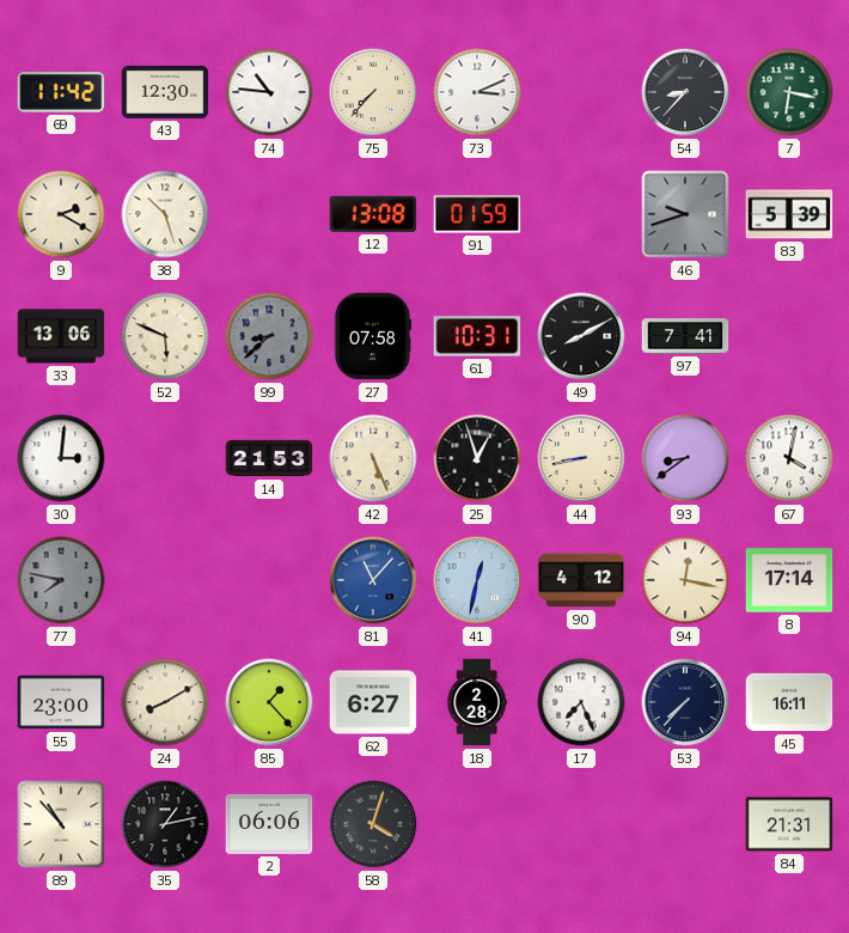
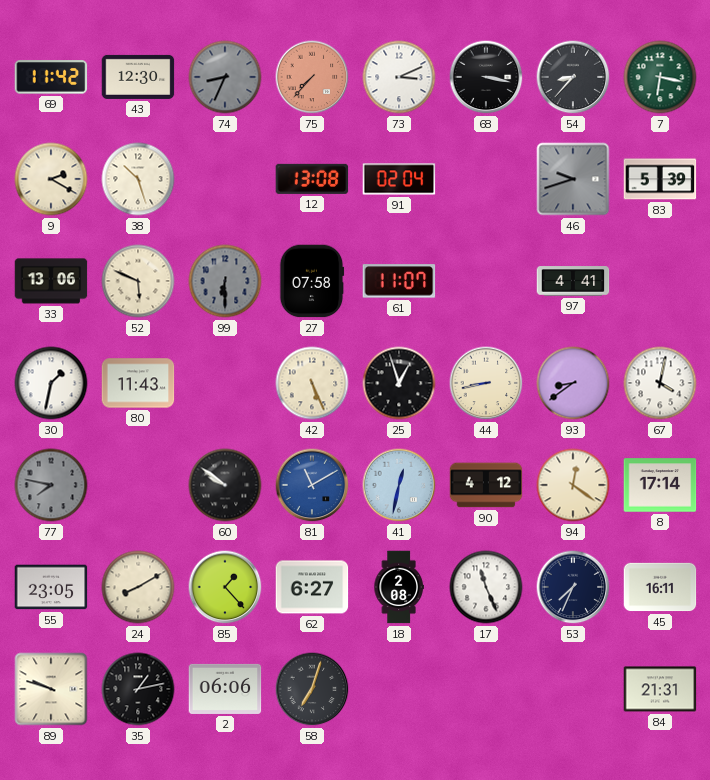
74: 10:46 -> 8:34 (225, 77)
74 dial: white -> grey (225, 77)
75 dial: cream -> salmon (312, 77)
68: none -> 3:17 (486, 77)
91: 01:59 -> 02:04 (399, 179)
99: 8:38 -> 6:30 (225, 281)
61: 10:31 -> 11:07 (399, 281)
49: 8:10 -> none (581, 336)
97: 7:41 -> 4:41 (573, 281)
30: 3:01 -> 1:32 (51, 383)
80: none -> 11:43 (138, 383)
14: 21:53 -> none (269, 458)
60: none -> 9:51 (225, 485)
81: 11:07 -> 11:10 (312, 485)
94: 12:17 -> 12:21 (573, 485)
55: 23:00 -> 23:05 (51, 587)
18: 2:28 -> 2:08 (399, 587)
17: 7:26 -> 11:26 (486, 587)
53: 7:37 -> 7:34 (573, 587)
89: 10:53 -> 9:48 (51, 689)
58: 4:03 -> 7:03 (312, 689)
